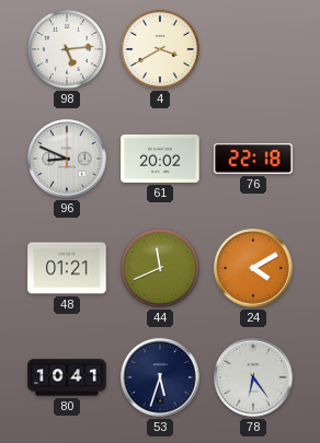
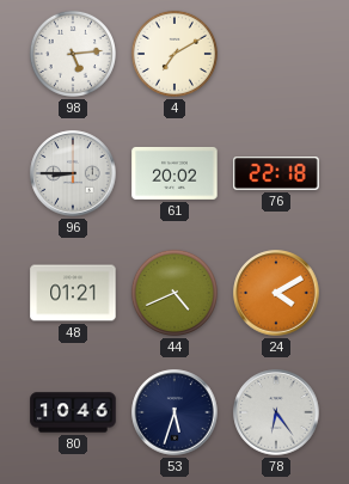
4: 3:40 -> 7:10 (174, 54)
96: 8:49 -> 8:45 (73, 173)
44: 11:41 -> 4:41 (174, 293)
80: 10:41 -> 10:46 (73, 412)
